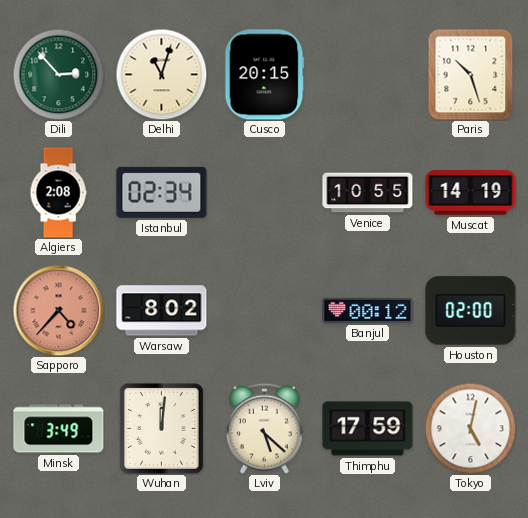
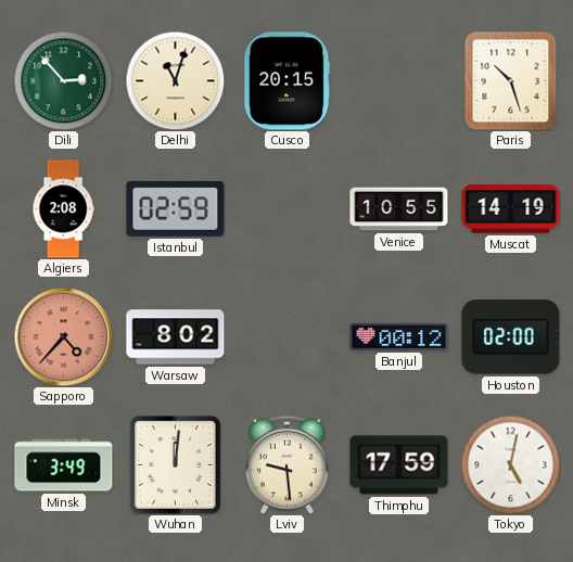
Istanbul: 02:34 -> 02:59 (176, 208)
Lviv: 5:22 -> 9:29 (288, 464)
